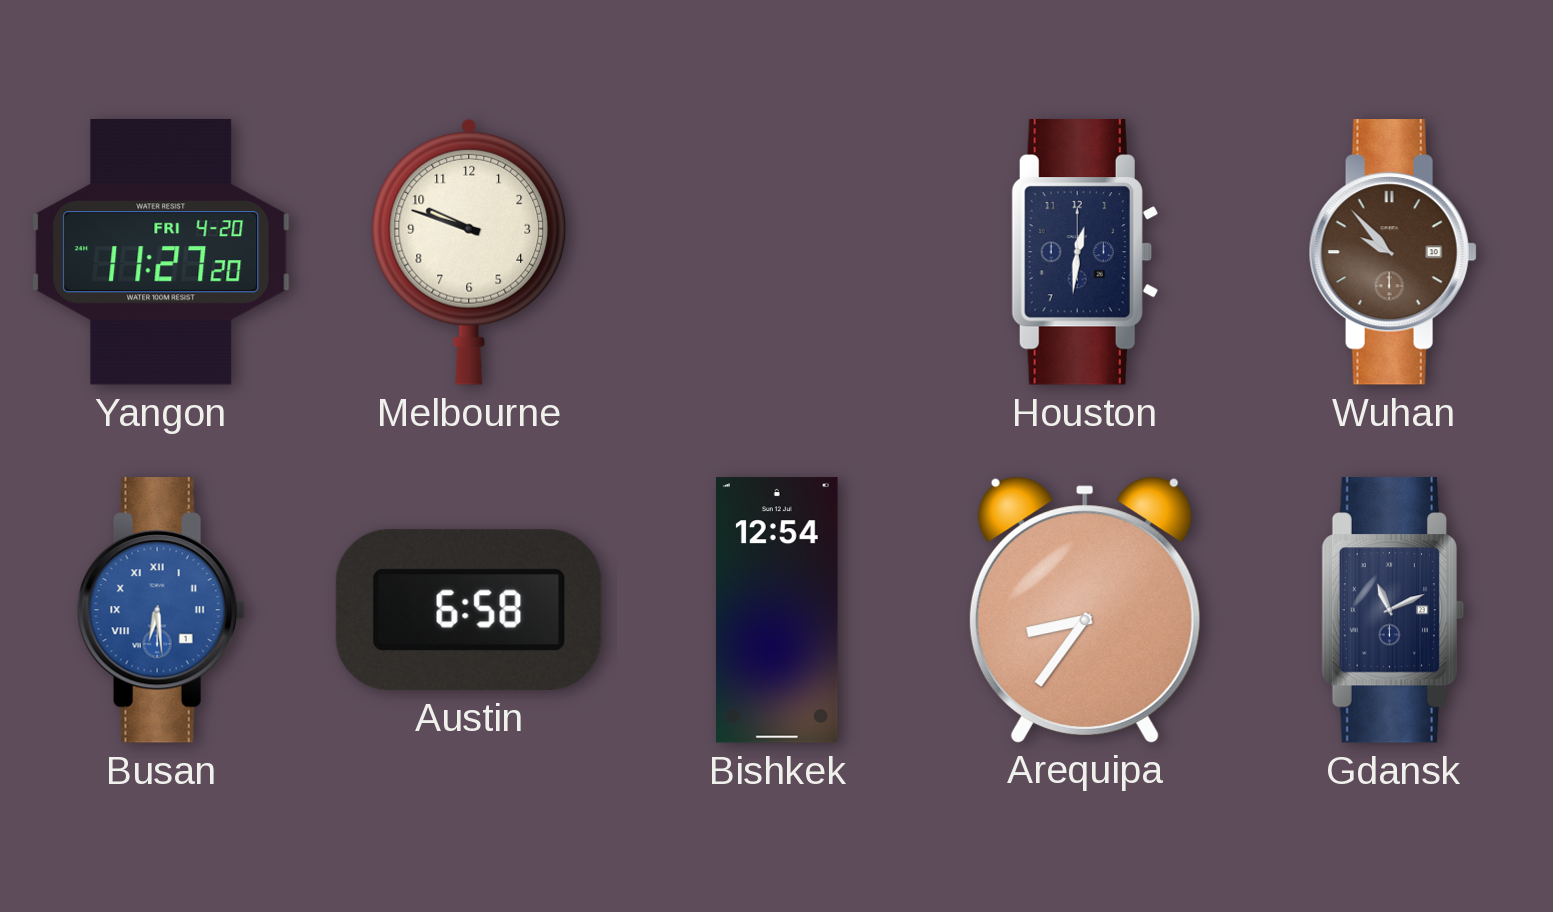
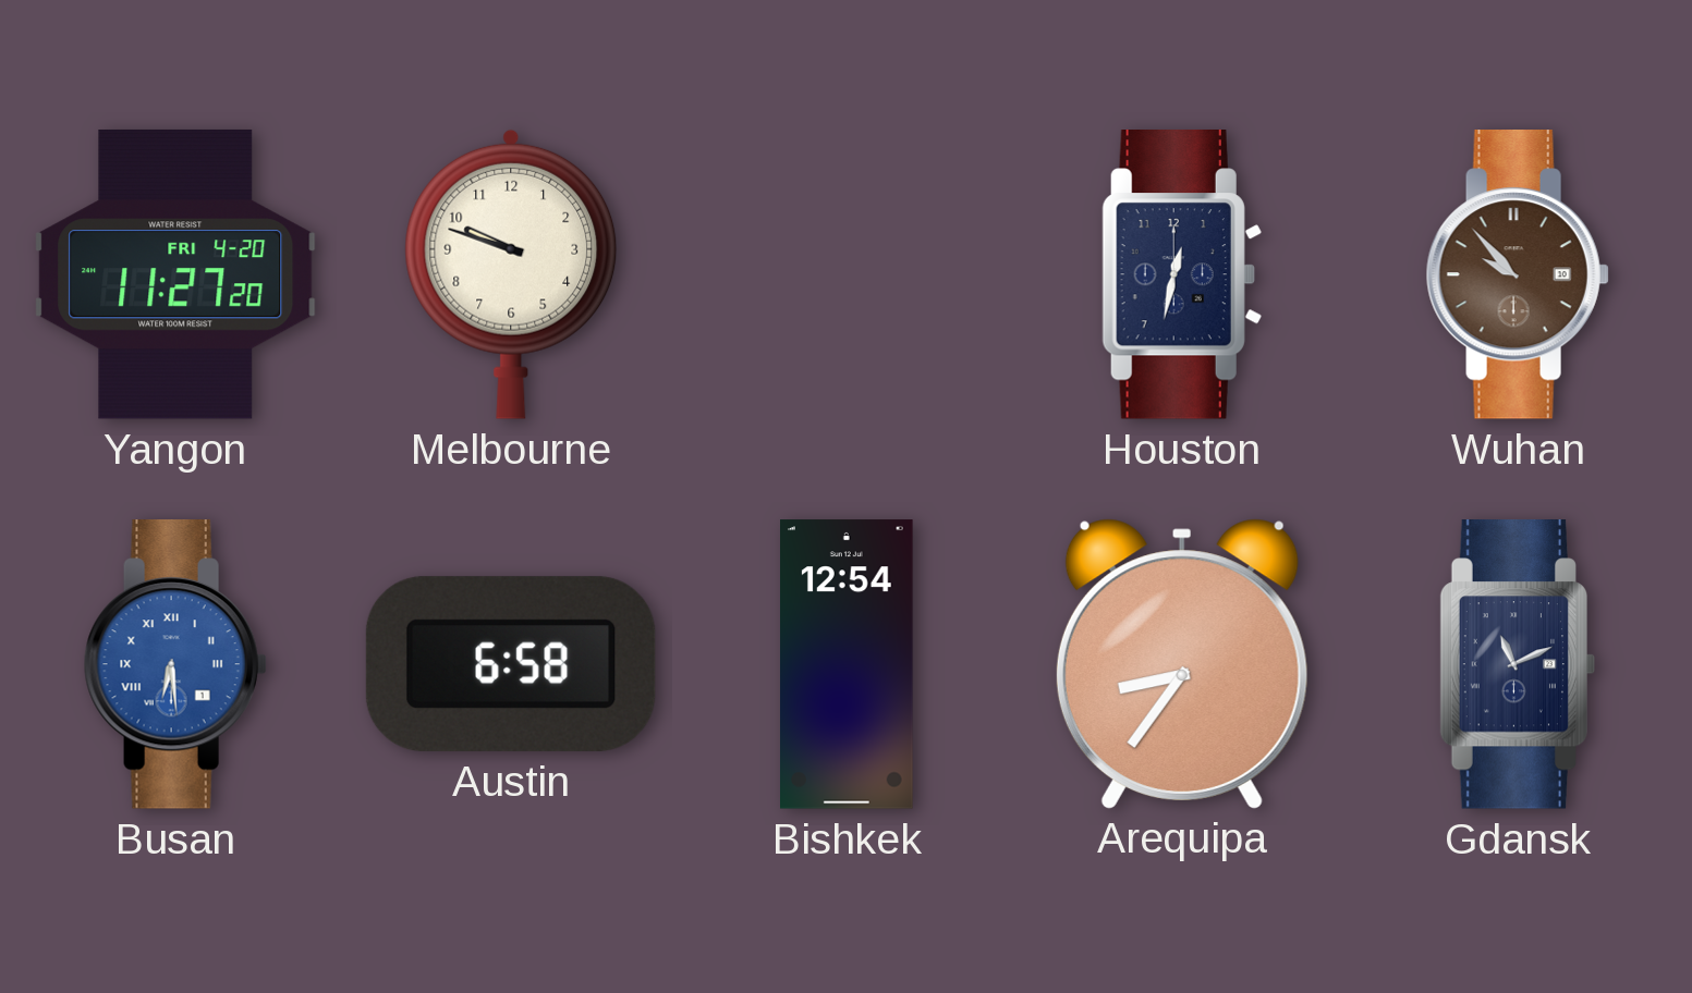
Houston: 12:31 -> 12:32 (1182, 275)
